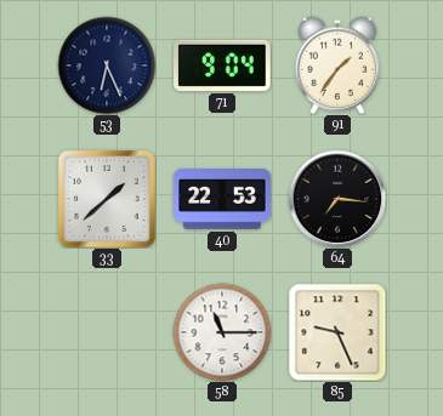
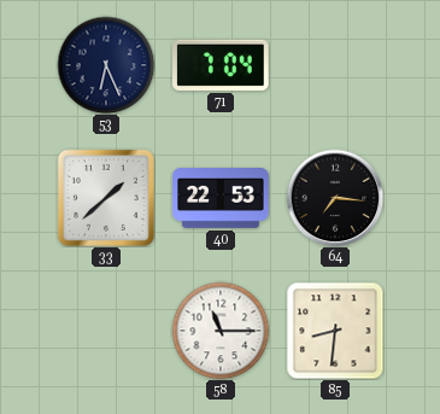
71: 9:04 -> 7:04 (221, 65)
91: 1:36 -> none (337, 65)
85: 9:26 -> 8:31 (335, 331)
